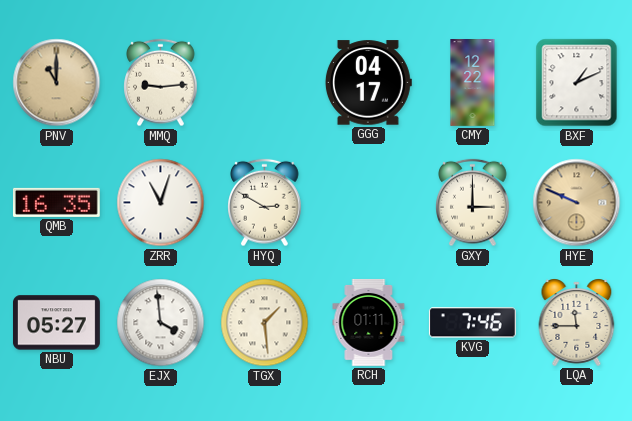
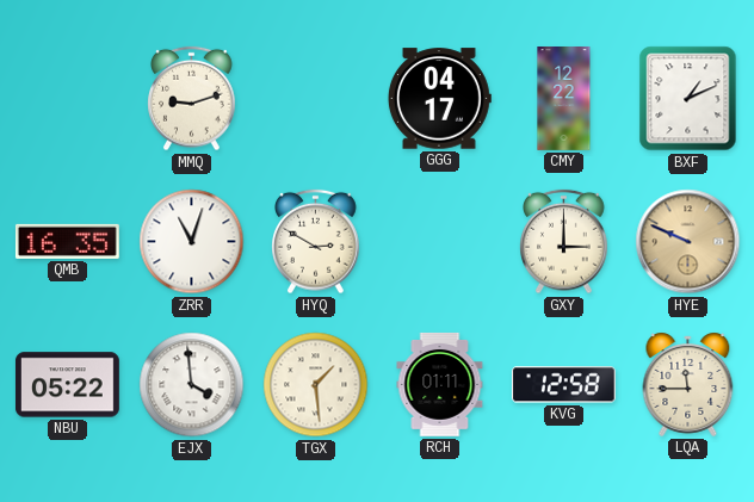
PNV: 11:00 -> none (57, 83)
MMQ: 9:14 -> 9:12 (192, 99)
NBU: 05:27 -> 05:22 (67, 385)
KVG: 7:46 -> 12:58 (563, 385)
